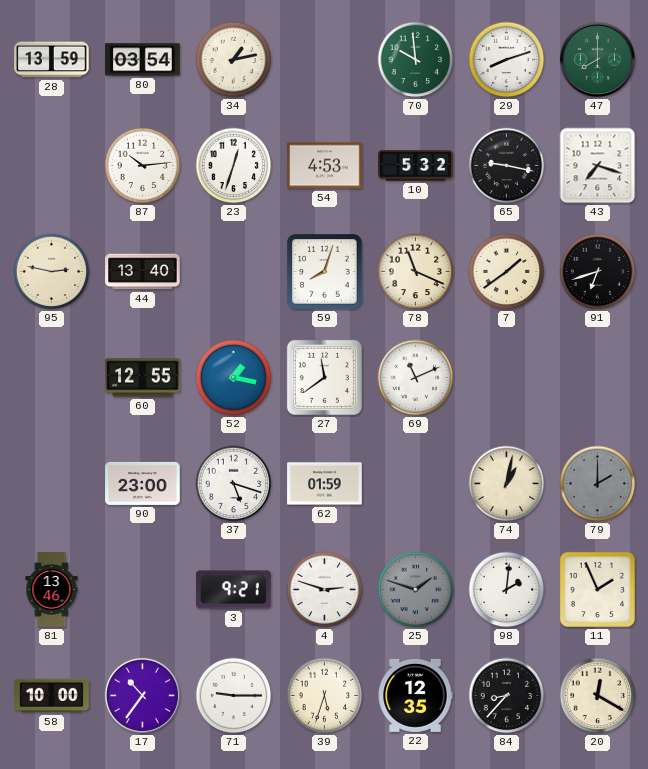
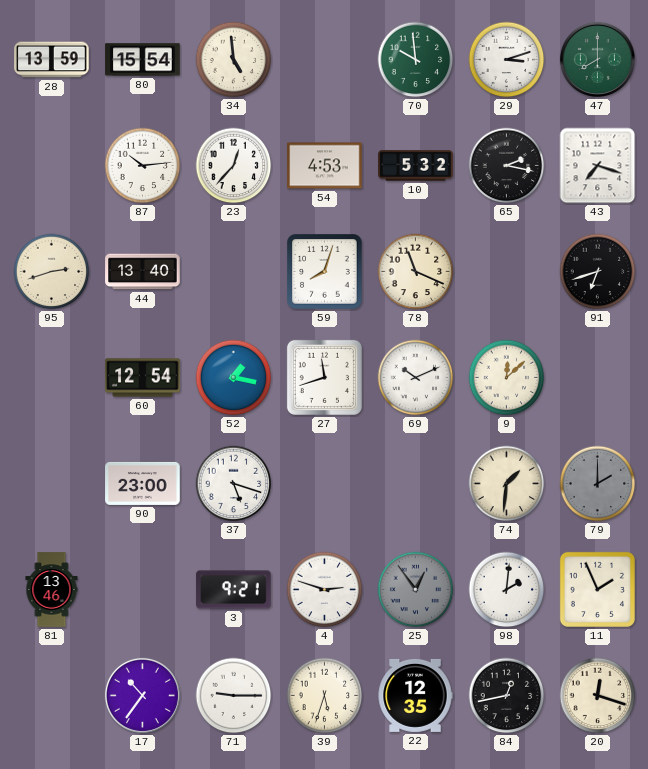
80: 03:54 -> 15:54 (143, 60)
34: 1:13 -> 4:59 (234, 60)
29: 8:12 -> 3:12 (507, 60)
23: 12:33 -> 12:37 (234, 166)
65: 9:17 -> 2:17 (507, 166)
95: 2:47 -> 2:42 (52, 272)
7: 1:39 -> none (507, 272)
60: 12:55 -> 12:54 (143, 378)
27: 11:39 -> 11:42 (324, 377)
69: 11:11 -> 10:11 (416, 378)
9: none -> 12:08 (507, 378)
62: 01:59 -> none (325, 484)
74: 1:02 -> 1:31 (507, 484)
25: 1:48 -> 12:54 (416, 590)
58: 10:00 -> none (52, 696)
84: 8:37 -> 12:43 (507, 696)
20: 12:20 -> 12:18 (598, 696)
